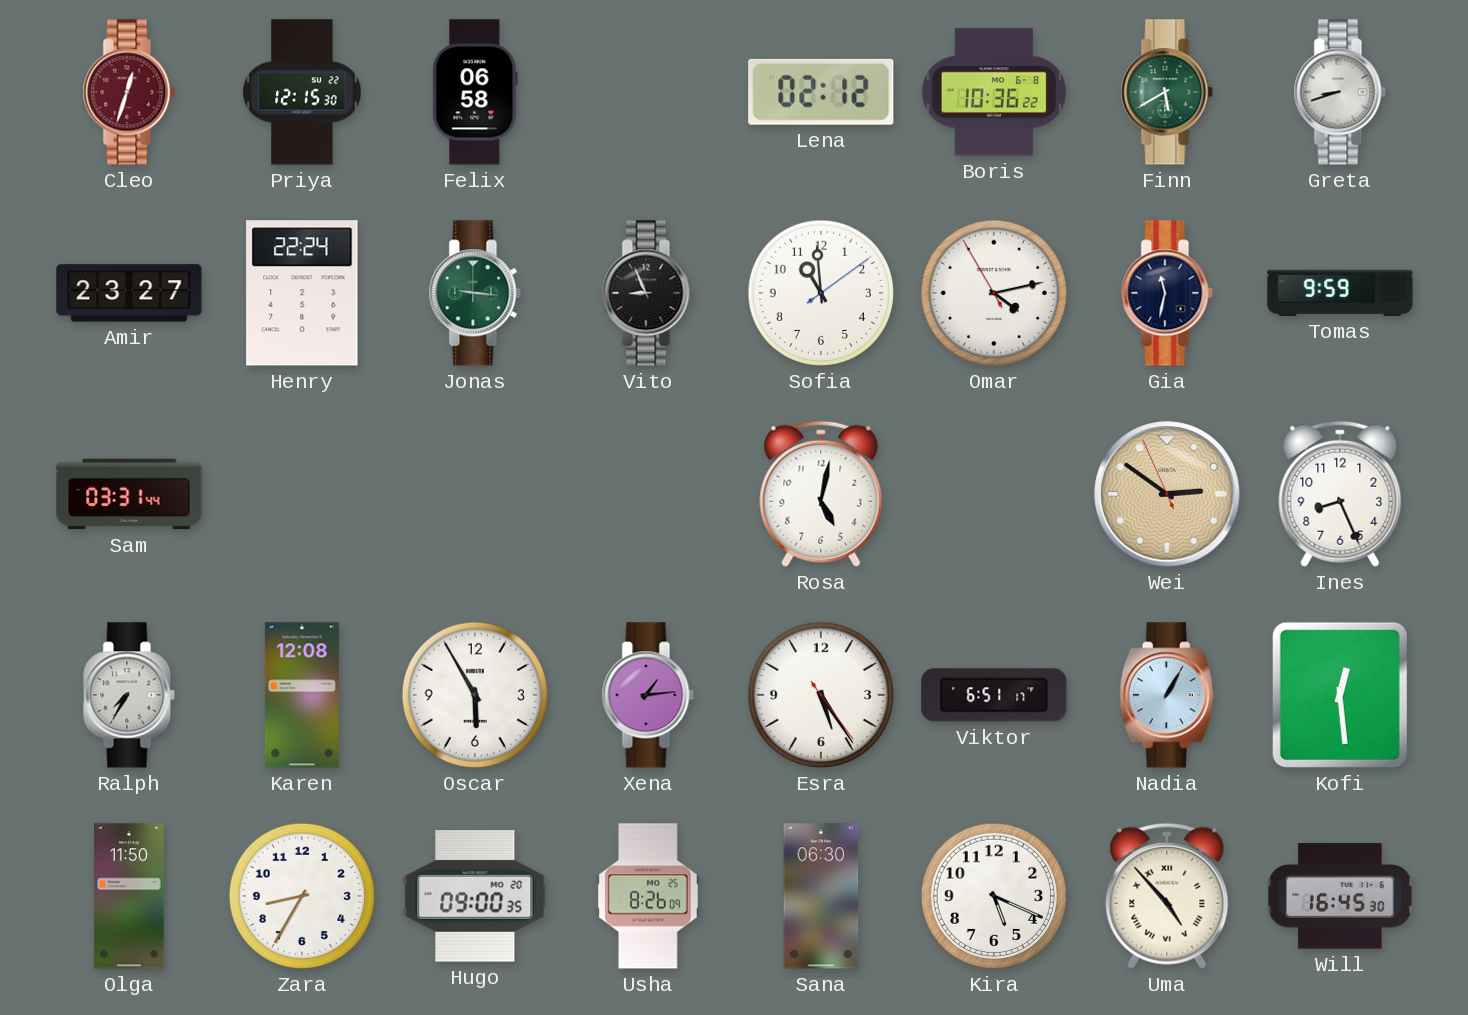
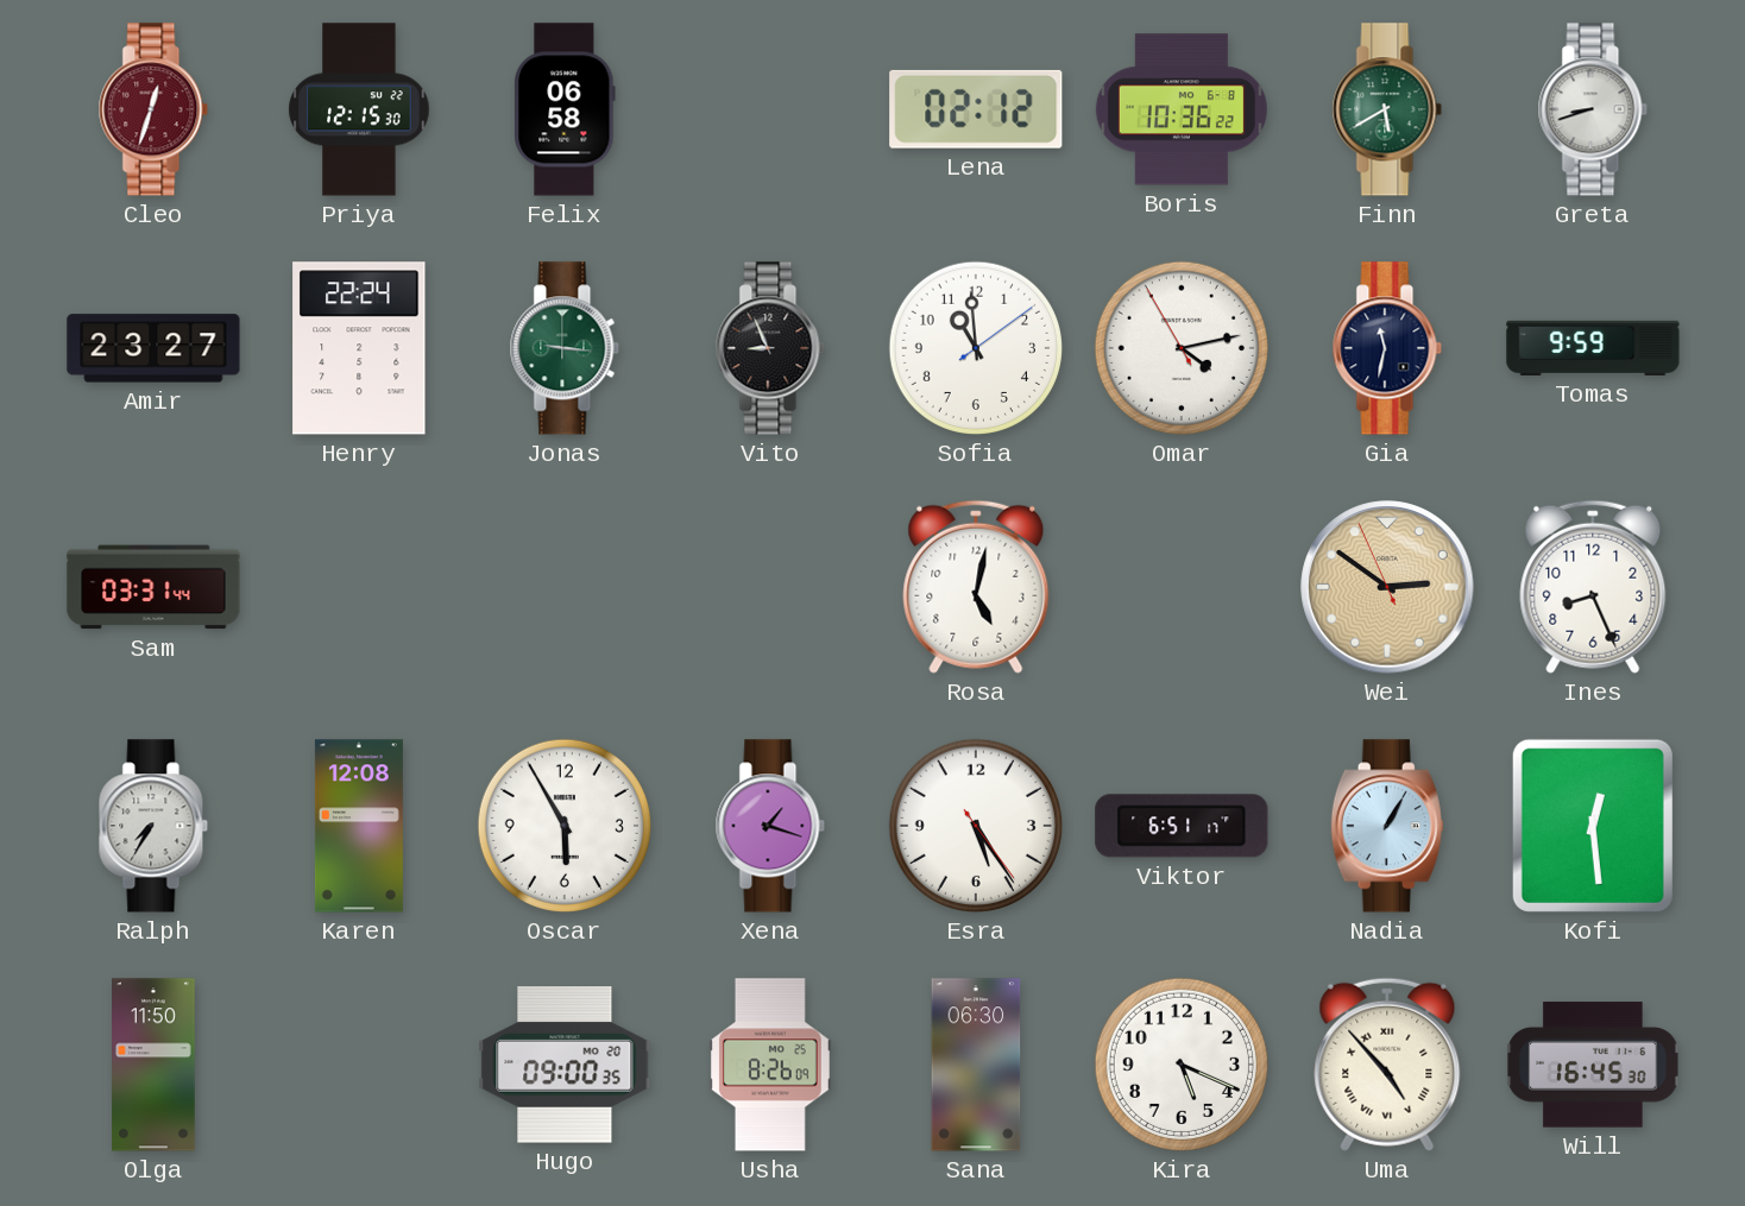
Xena: 1:14 -> 1:18 (770, 826)
Zara: 8:35 -> none (302, 896)
